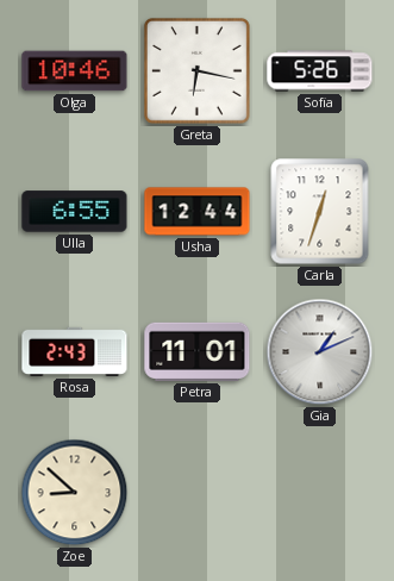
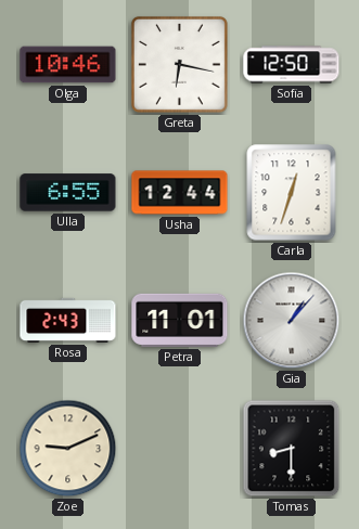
Sofia: 5:26 -> 12:50 (292, 65)
Gia: 1:11 -> 1:07 (292, 321)
Zoe: 8:52 -> 9:11 (68, 449)
Tomas: none -> 8:30 (292, 449)
